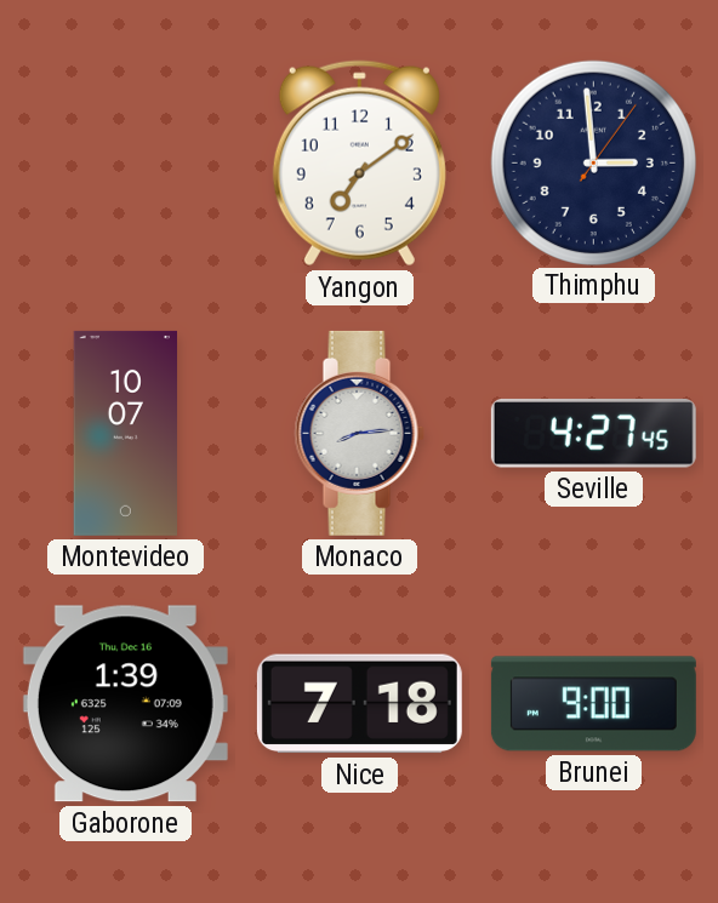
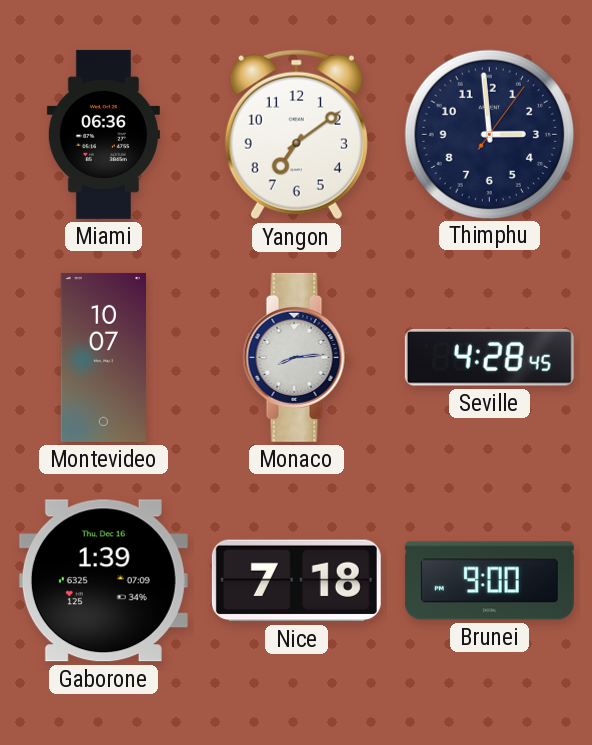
Miami: none -> 06:36 (103, 134)
Seville: 4:27 -> 4:28 (489, 358)
